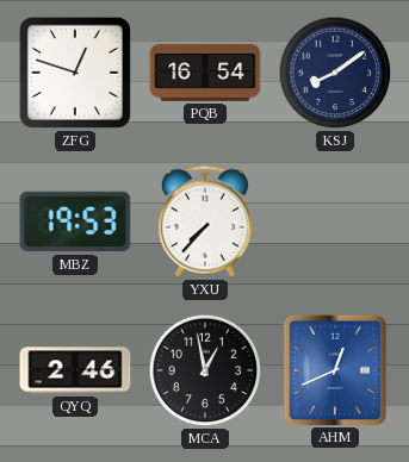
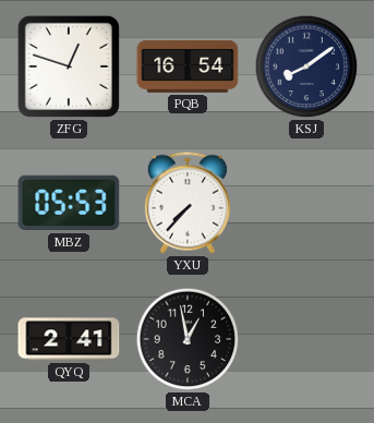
MBZ: 19:53 -> 05:53 (69, 203)
QYQ: 2:46 -> 2:41 (69, 339)
AHM: 12:41 -> none (334, 369)
